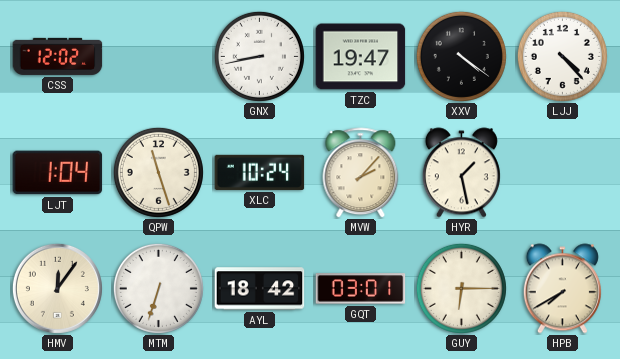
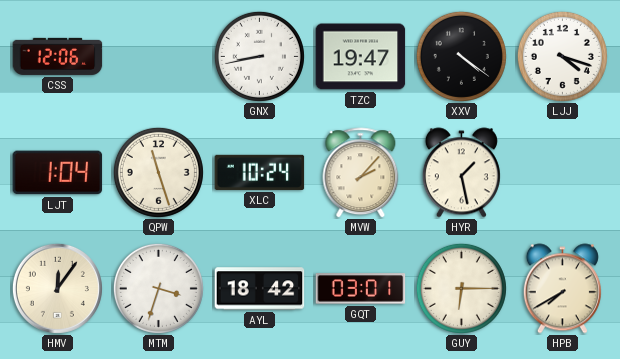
CSS: 12:02 -> 12:06 (58, 56)
LJJ: 4:23 -> 4:18 (562, 56)
MTM: 6:33 -> 3:33 (158, 288)
